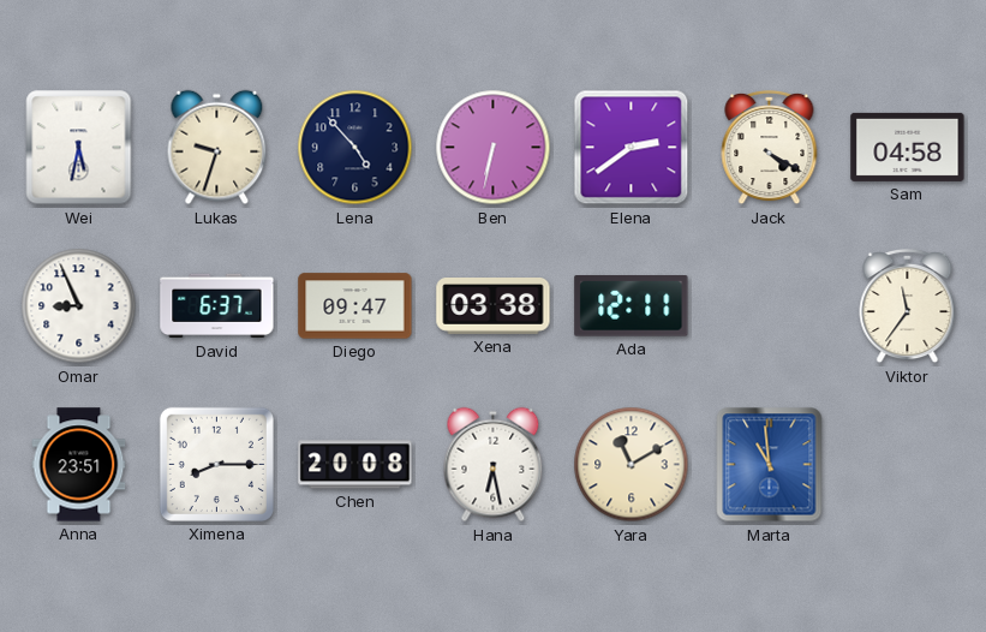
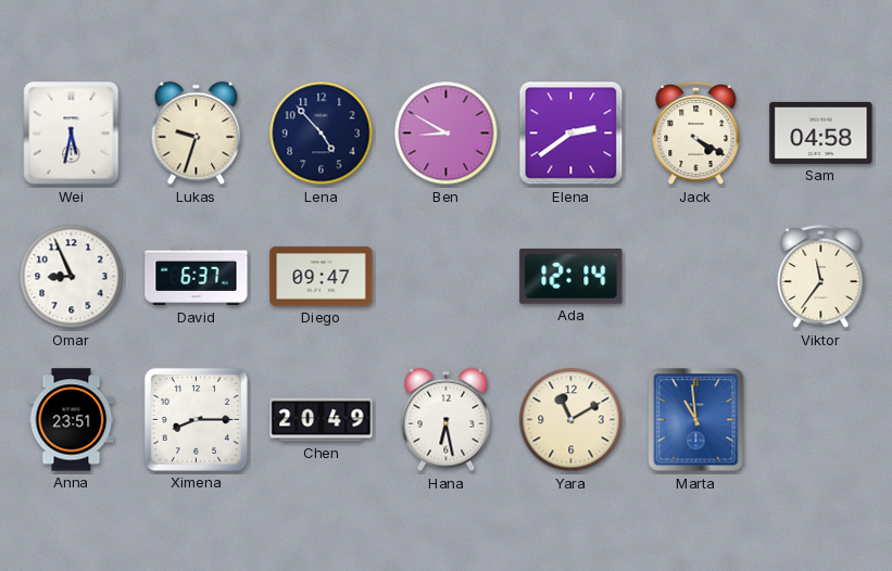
Ben: 6:32 -> 8:50 (447, 134)
Xena: 03:38 -> none (494, 306)
Ada: 12:11 -> 12:14 (571, 277)
Chen: 20:08 -> 20:49 (322, 420)
